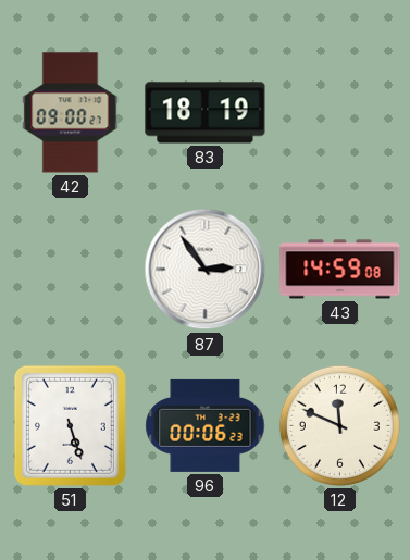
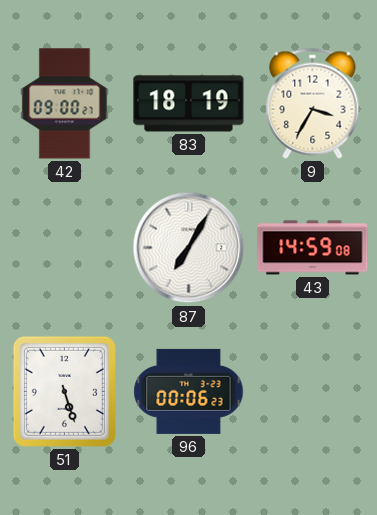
9: none -> 3:35 (313, 103)
87: 2:54 -> 7:05 (189, 248)
12: 11:49 -> none (339, 425)
